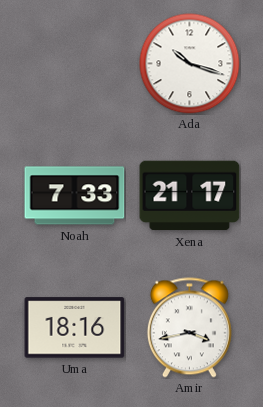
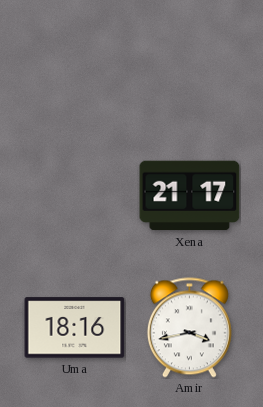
Ada: 10:18 -> none (190, 64)
Noah: 7:33 -> none (75, 196)
